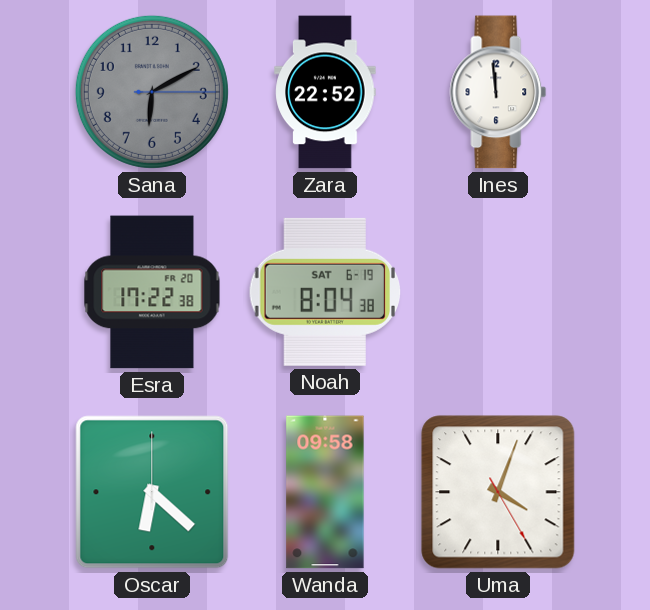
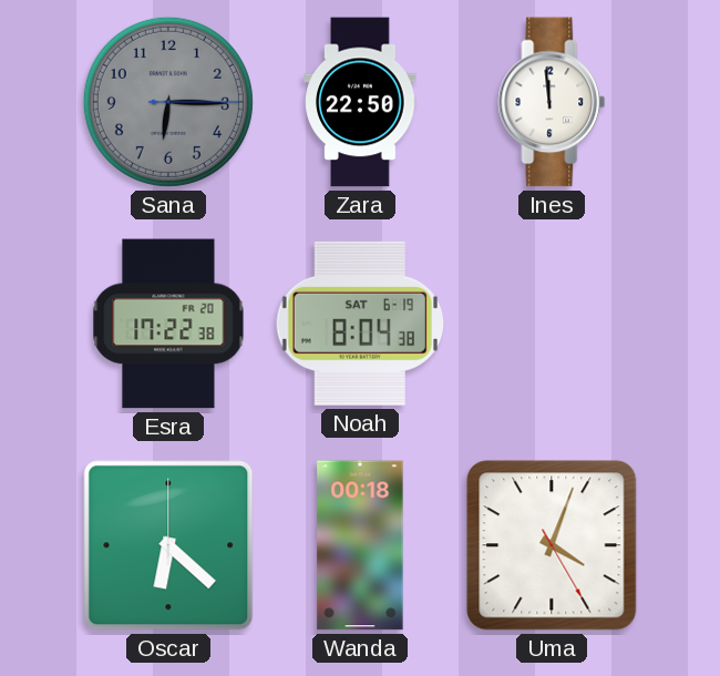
Sana: 6:10 -> 6:15 (168, 102)
Zara: 22:52 -> 22:50 (360, 102)
Wanda: 09:58 -> 00:18 (360, 545)
